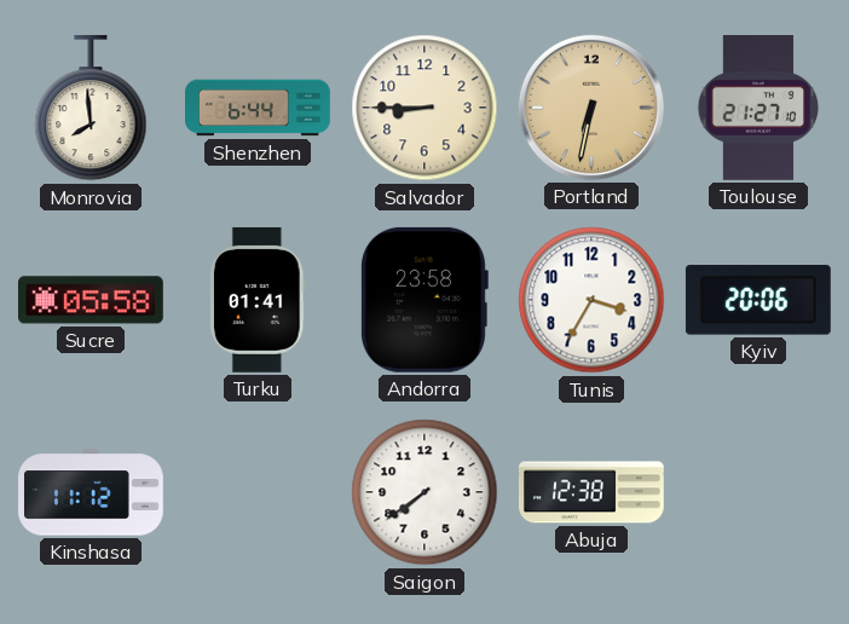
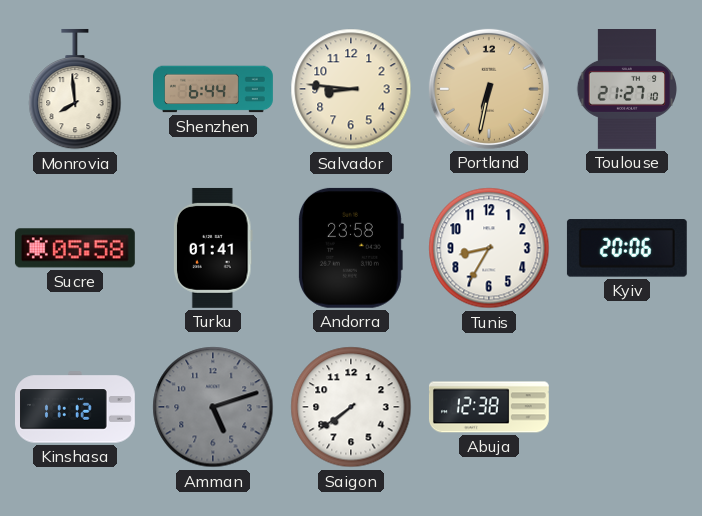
Salvador: 8:45 -> 8:46 (351, 89)
Tunis: 3:35 -> 8:35 (489, 248)
Amman: none -> 5:12 (213, 407)
